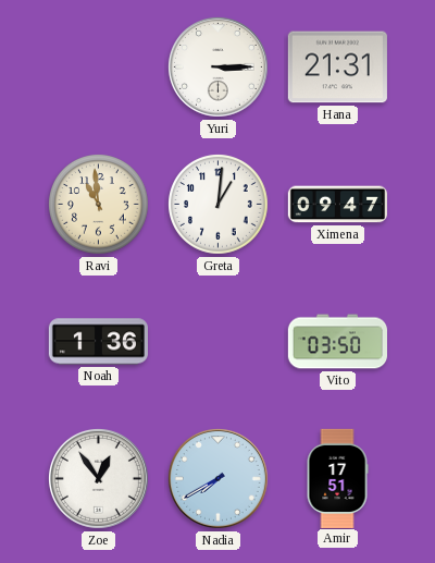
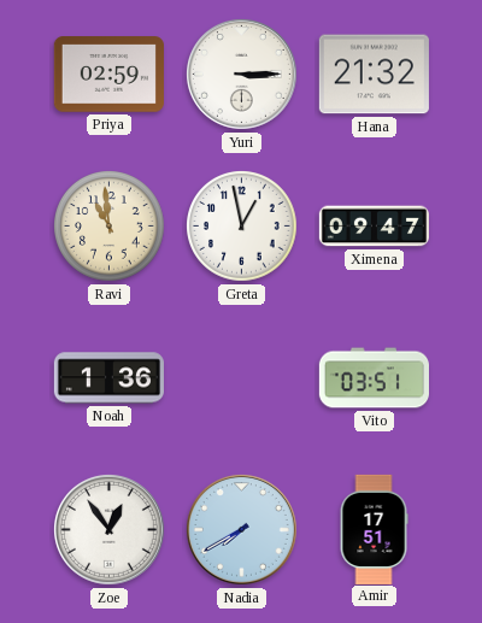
Priya: none -> 02:59 (108, 75)
Hana: 21:31 -> 21:32 (374, 75)
Greta: 1:01 -> 12:58 (242, 227)
Vito: 03:50 -> 03:51 (374, 378)
